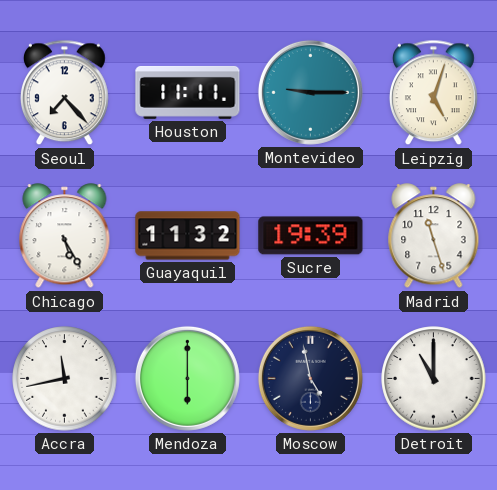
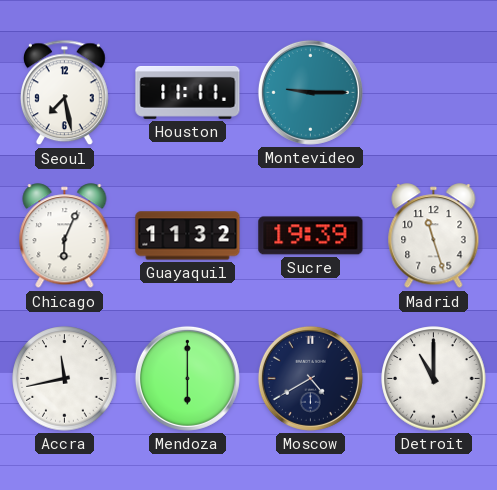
Seoul: 7:23 -> 7:28 (64, 93)
Leipzig: 5:03 -> none (433, 93)
Chicago: 5:25 -> 6:04 (65, 236)
Moscow: 4:58 -> 4:40 (310, 378)
